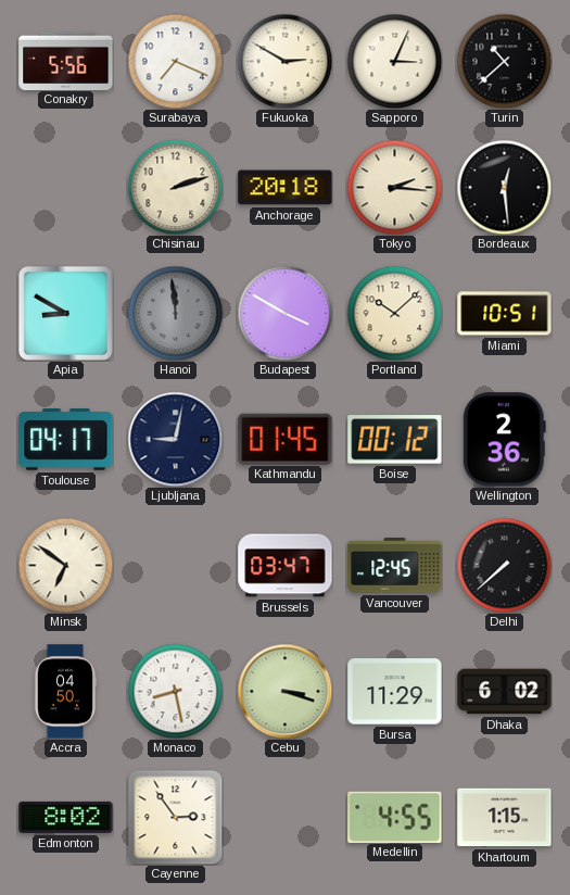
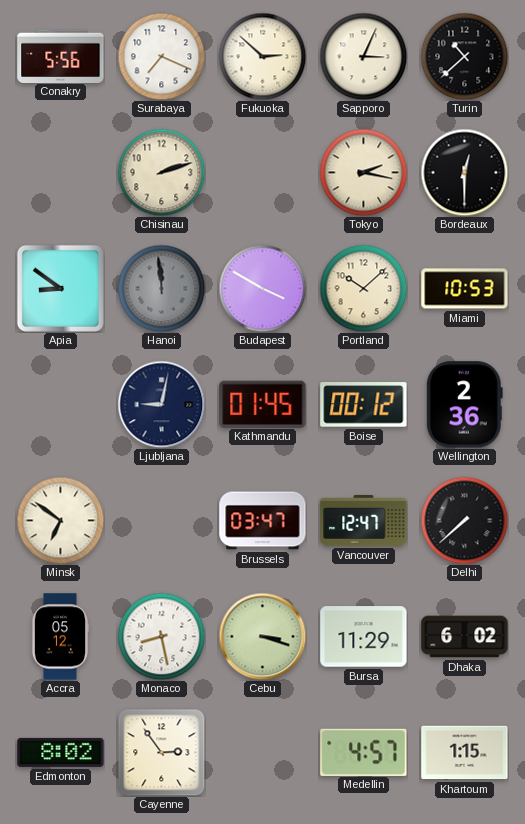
Fukuoka: 2:50 -> 2:52 (262, 56)
Anchorage: 20:18 -> none (286, 188)
Tokyo: 2:16 -> 2:17 (363, 172)
Bordeaux: 12:29 -> 12:30 (464, 172)
Apia: 8:50 -> 8:51 (60, 288)
Miami: 10:51 -> 10:53 (465, 289)
Toulouse: 04:17 -> none (66, 440)
Vancouver: 12:45 -> 12:47 (364, 520)
Accra: 04:50 -> 05:12 (59, 637)
Medellin: 4:55 -> 4:57 (364, 752)
